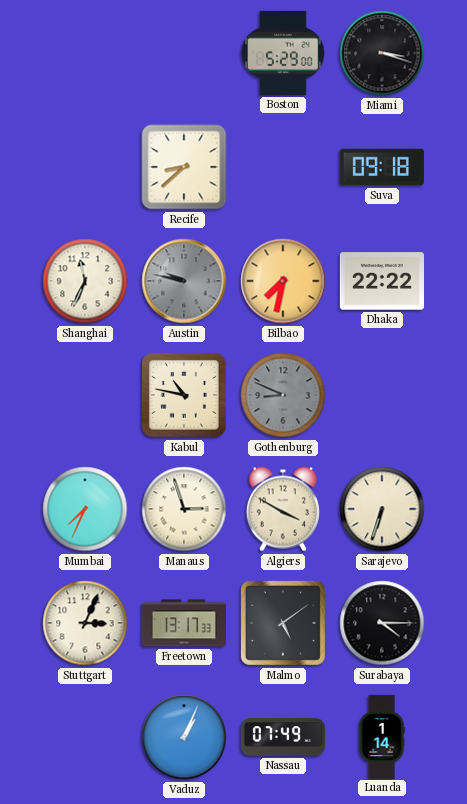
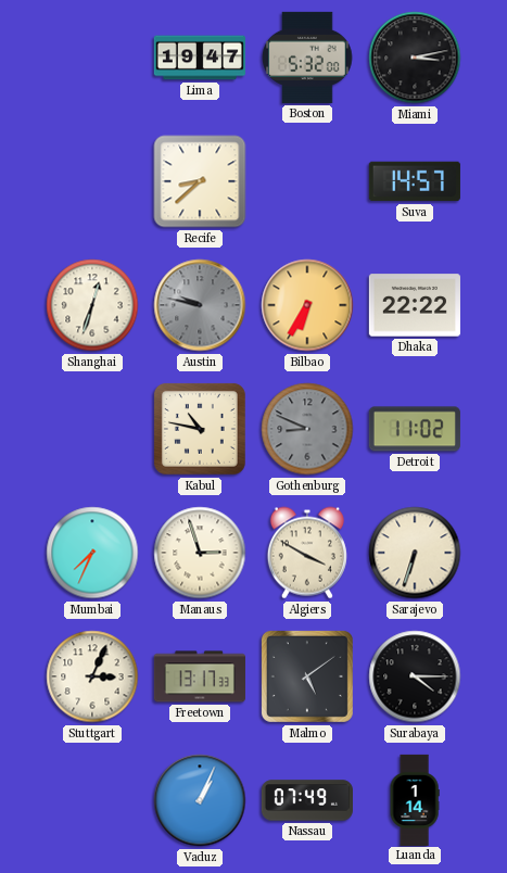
Lima: none -> 19:47 (200, 58)
Boston: 5:29 -> 5:32 (307, 58)
Miami: 3:18 -> 3:13 (415, 58)
Suva: 09:18 -> 14:57 (415, 181)
Shanghai: 11:34 -> 12:33 (92, 305)
Bilbao: 7:32 -> 6:35 (307, 305)
Detroit: none -> 11:02 (415, 429)
